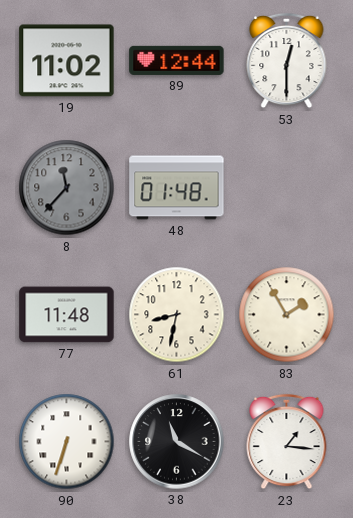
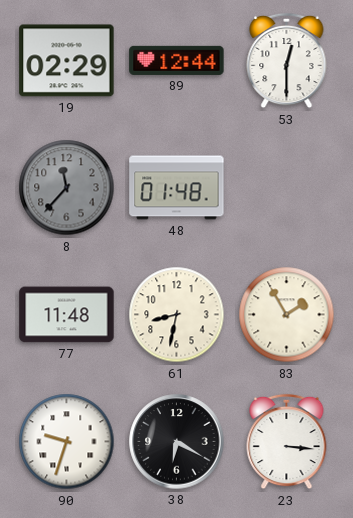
19: 11:02 -> 02:29 (67, 61)
90: 6:33 -> 9:33 (67, 442)
38: 11:20 -> 6:20 (177, 442)
23: 1:16 -> 3:16 (287, 442)
